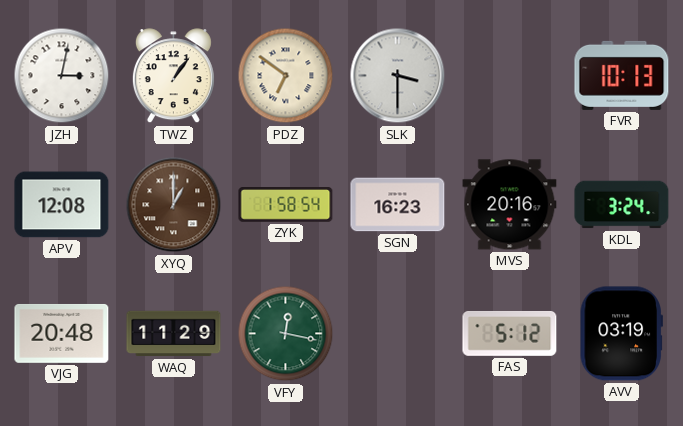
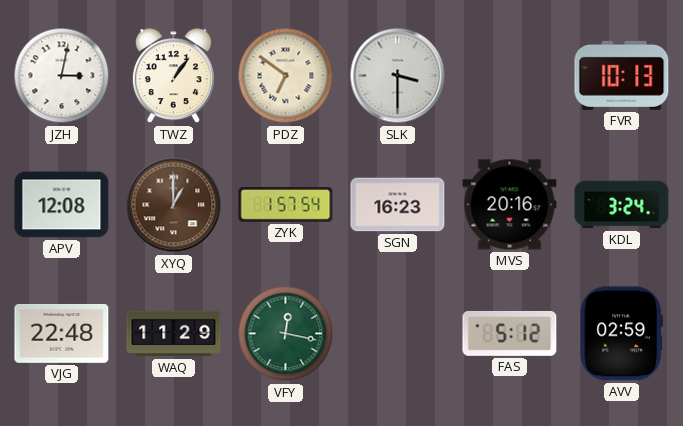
ZYK: 1:58 -> 1:57 (286, 205)
VJG: 20:48 -> 22:48 (62, 333)
AVV: 03:19 -> 02:59 (621, 334)
